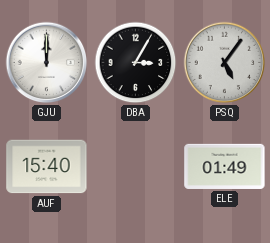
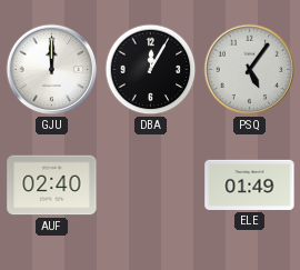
DBA: 3:05 -> 12:05 (151, 70)
AUF: 15:40 -> 02:40 (52, 186)
